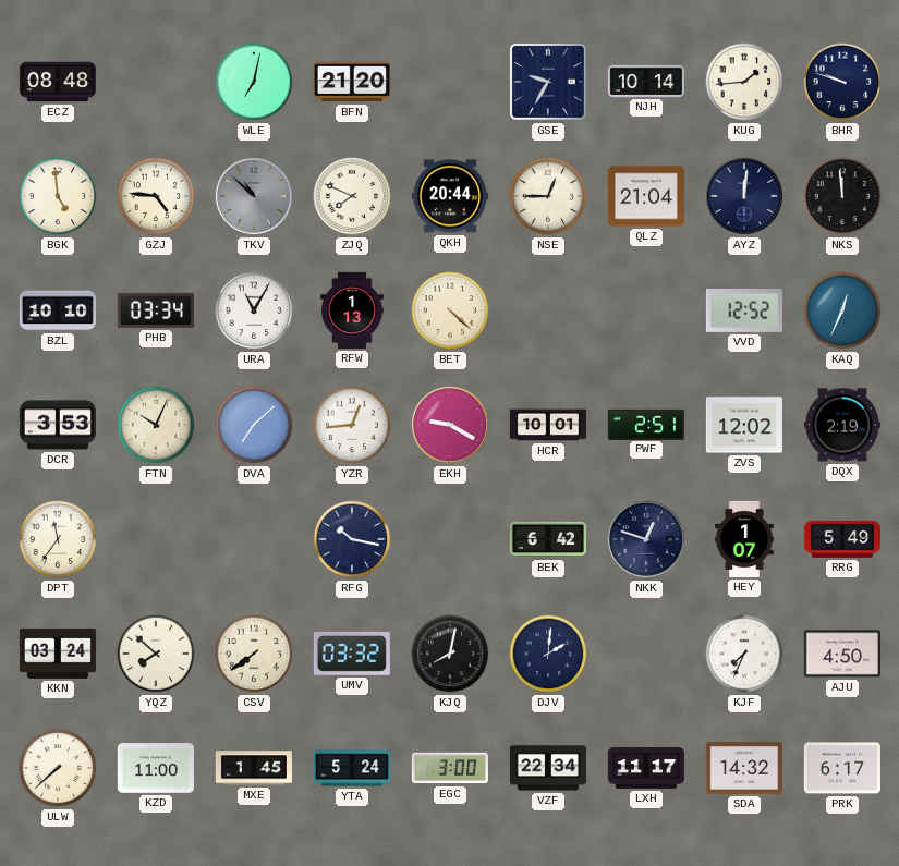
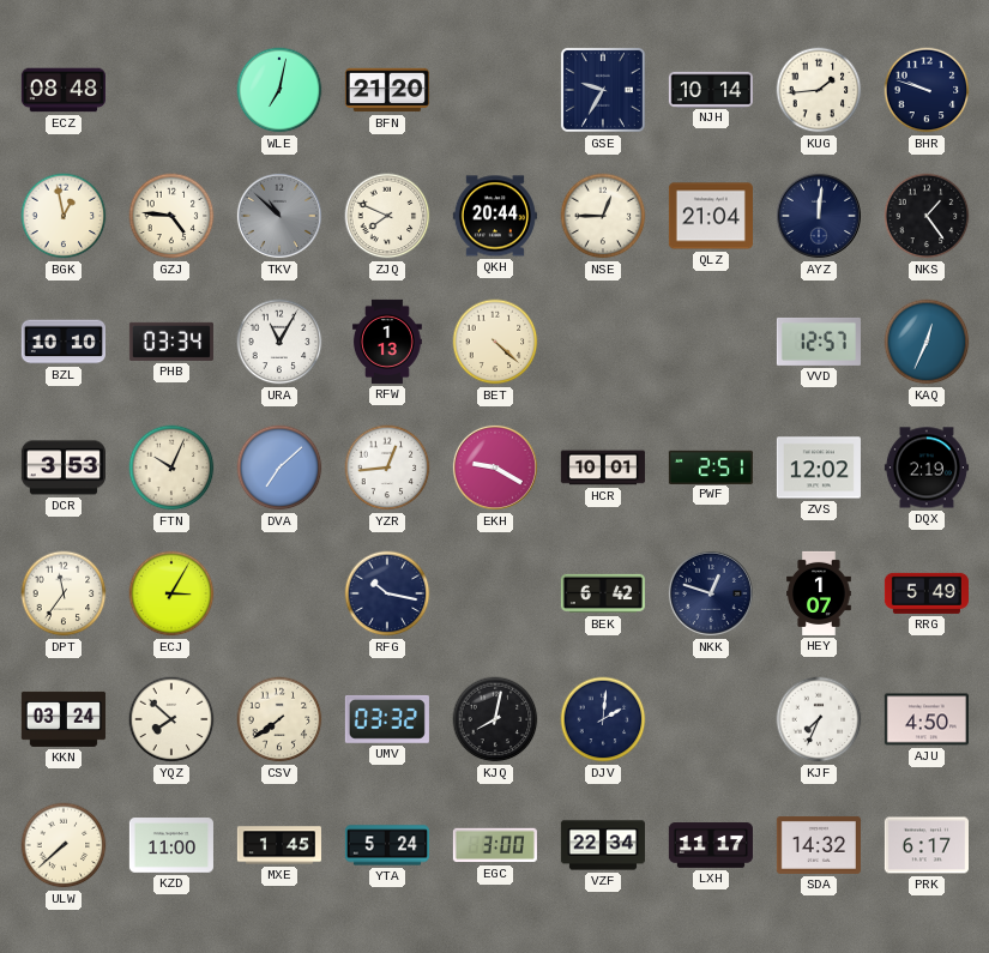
BGK: 4:59 -> 12:58 (64, 216)
NKS: 11:59 -> 1:24 (927, 216)
VVD: 12:52 -> 12:57 (819, 342)
ECJ: none -> 3:05 (171, 593)
